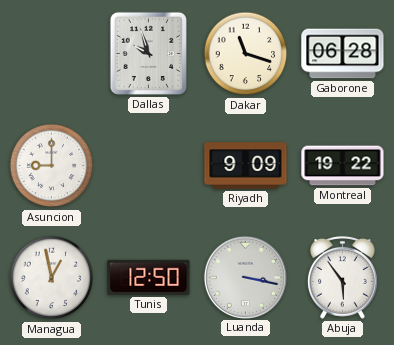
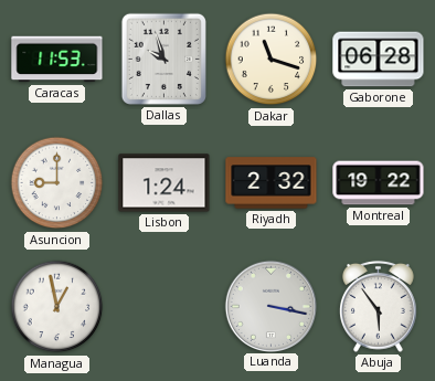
Caracas: none -> 11:53 (57, 60)
Lisbon: none -> 1:24 (165, 183)
Riyadh: 9:09 -> 2:32 (272, 183)
Tunis: 12:50 -> none (149, 277)
